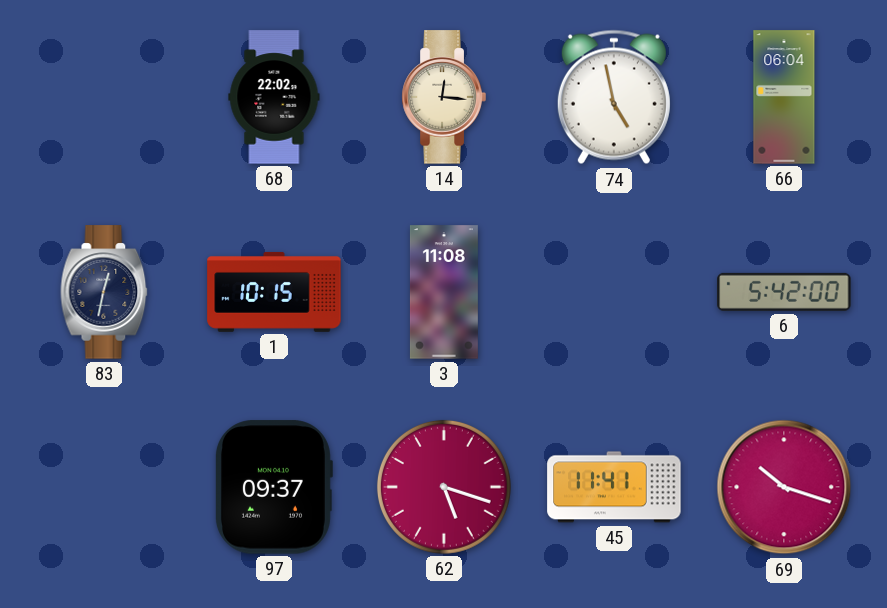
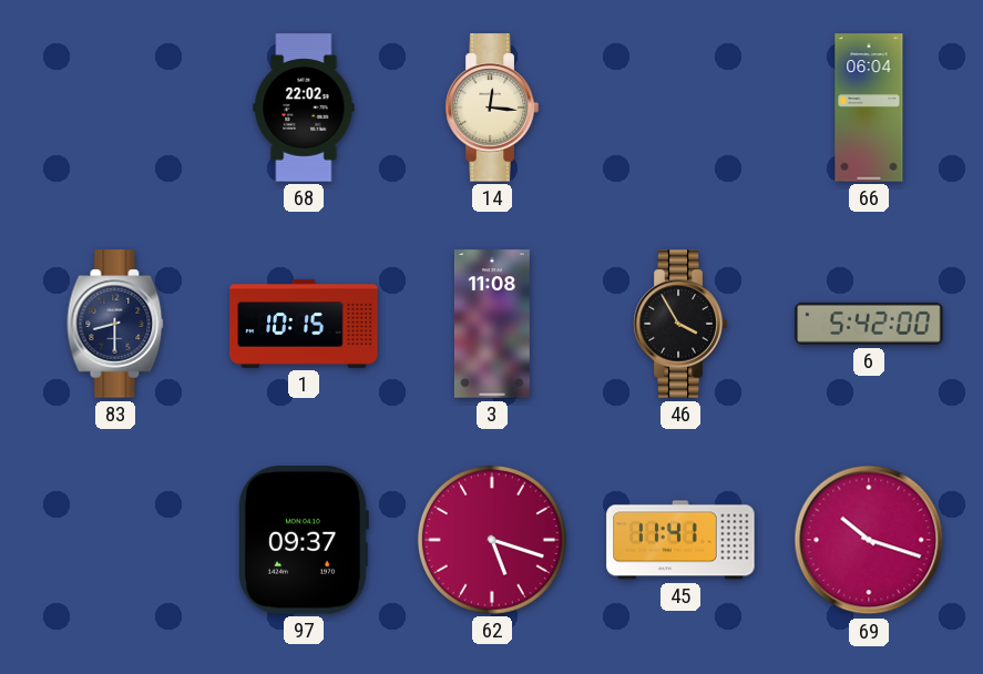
74: 4:58 -> none (614, 97)
83: 12:32 -> 8:30 (115, 324)
46: none -> 3:55 (680, 324)
